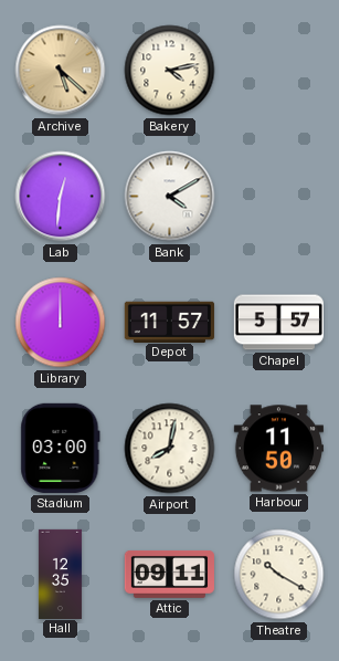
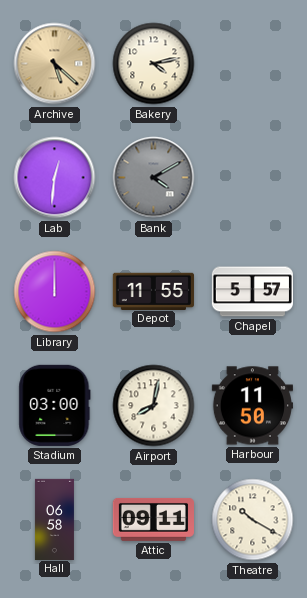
Bank dial: white -> grey (154, 178)
Depot: 11:57 -> 11:55 (153, 291)
Hall: 12:35 -> 06:58 (54, 519)
